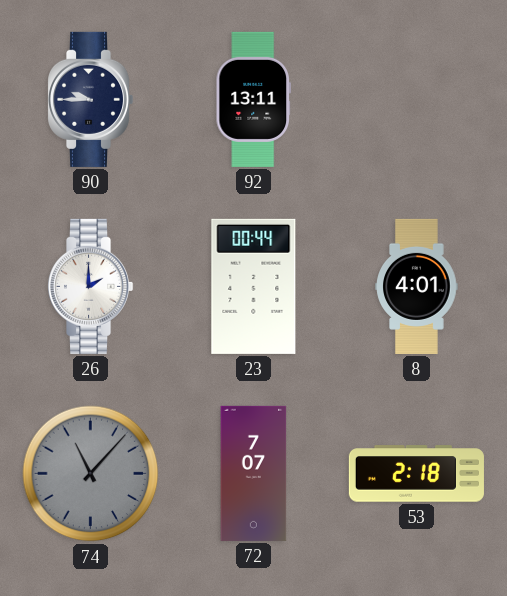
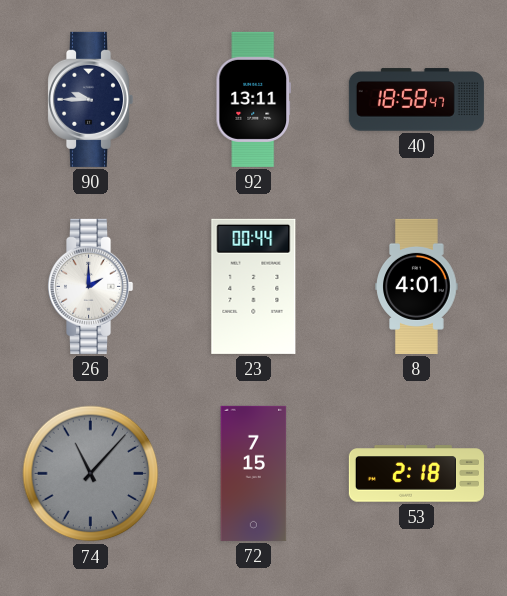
40: none -> 18:58 (416, 100)
72: 7:07 -> 7:15 (254, 473)
